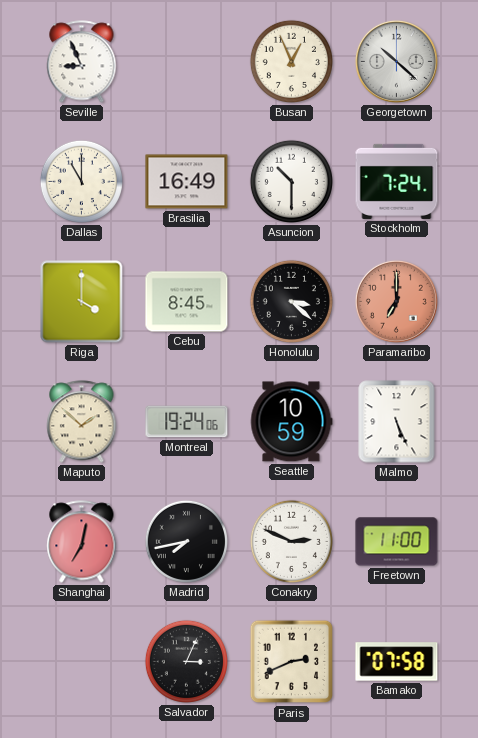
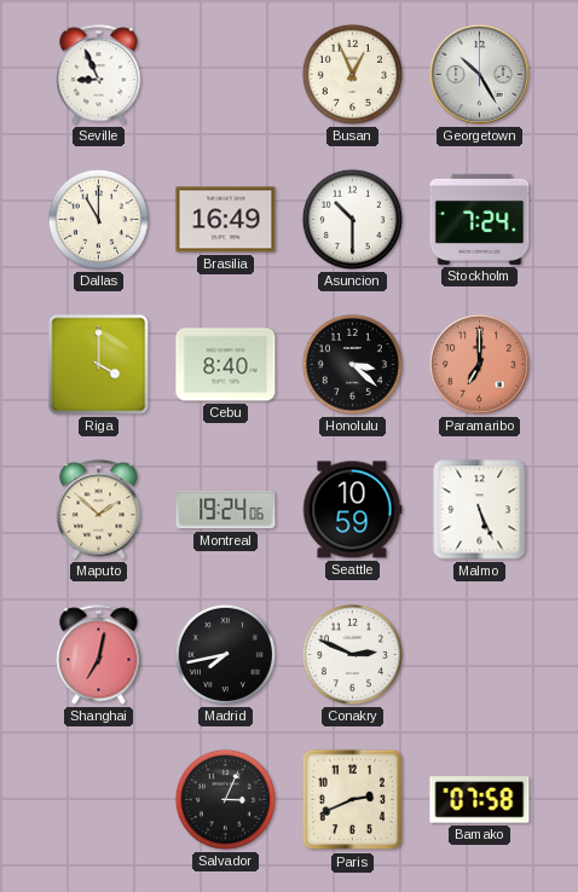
Georgetown: 10:22 -> 10:25 (479, 74)
Cebu: 8:45 -> 8:40 (226, 365)
Freetown: 11:00 -> none (397, 542)
